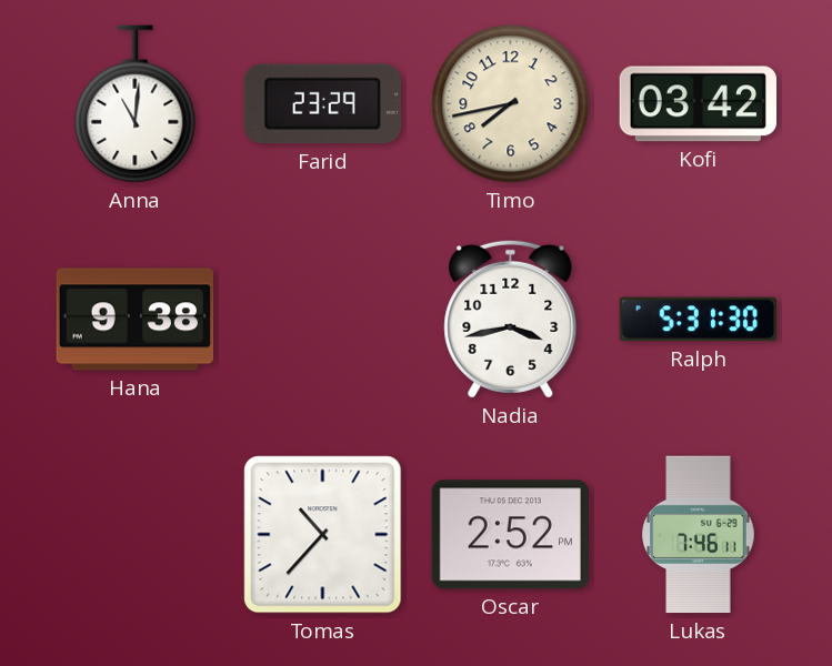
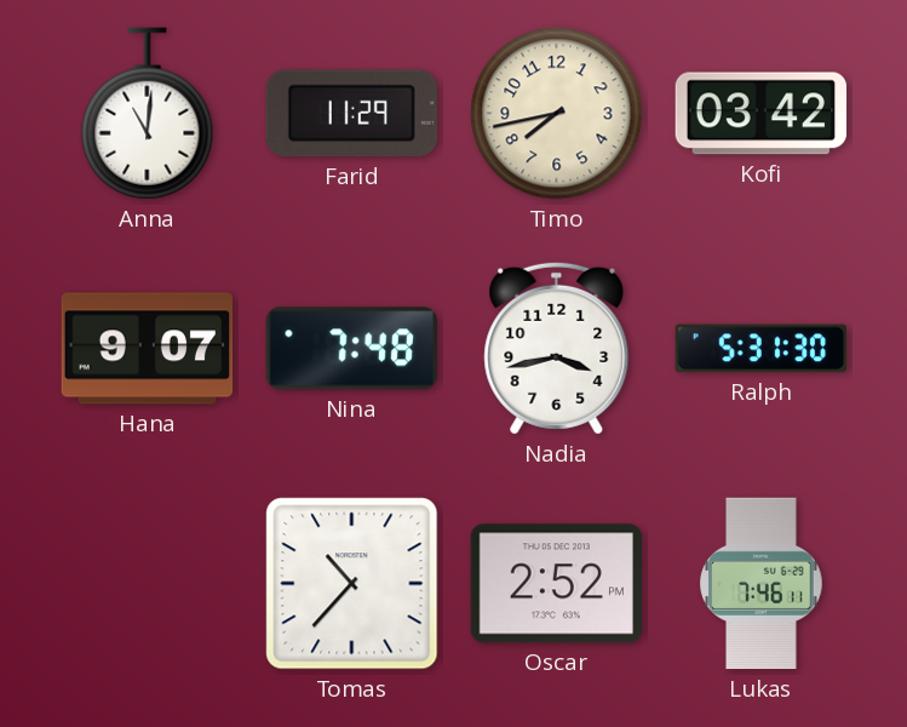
Farid: 23:29 -> 11:29 (351, 114)
Hana: 9:38 -> 9:07 (148, 349)
Nina: none -> 7:48 (351, 349)
